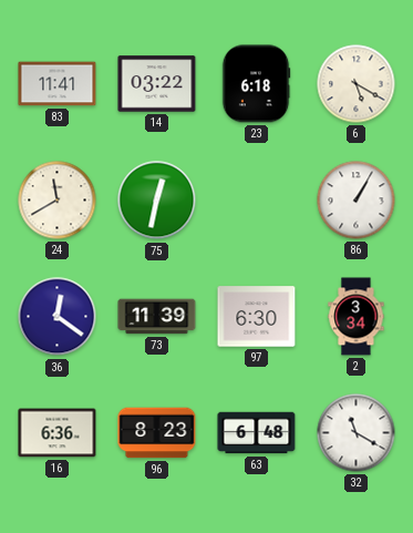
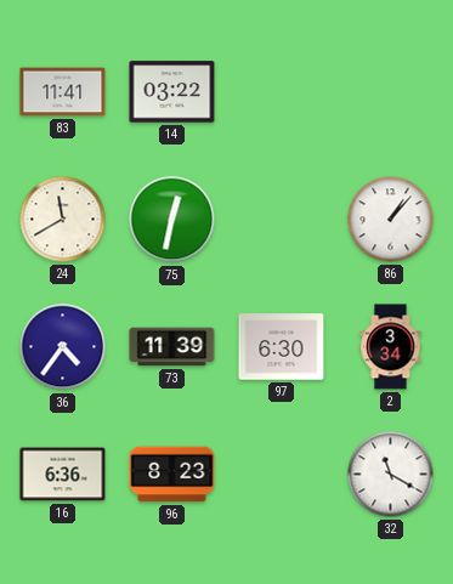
23: 6:18 -> none (256, 84)
6: 5:20 -> none (357, 84)
86: 1:05 -> 1:07 (391, 220)
36: 12:21 -> 4:36 (63, 347)
63: 6:48 -> none (257, 433)
